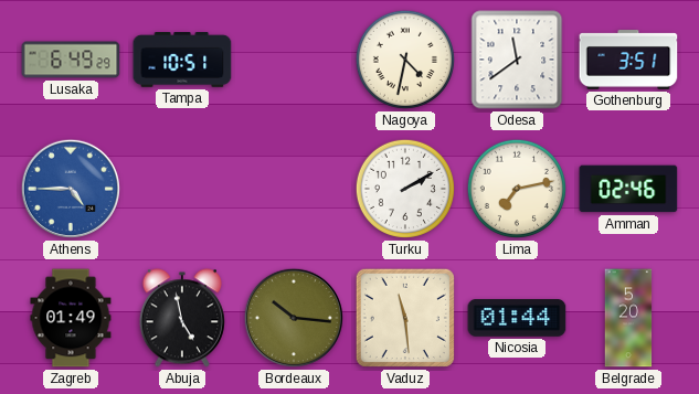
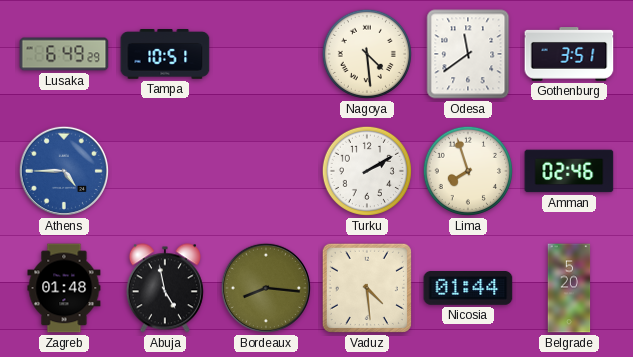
Nagoya: 4:32 -> 4:29 (367, 54)
Lima: 7:13 -> 7:57 (468, 171)
Zagreb: 01:49 -> 01:48 (64, 288)
Bordeaux: 10:16 -> 8:16 (266, 288)
Vaduz: 11:29 -> 4:29 (367, 288)
